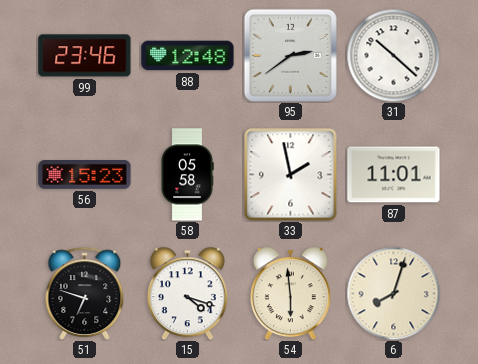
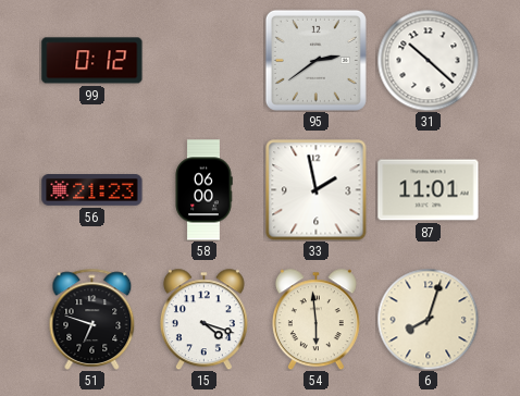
99: 23:46 -> 0:12 (92, 61)
88: 12:48 -> none (188, 56)
56: 15:23 -> 21:23 (92, 190)
58: 05:58 -> 06:00 (203, 190)
